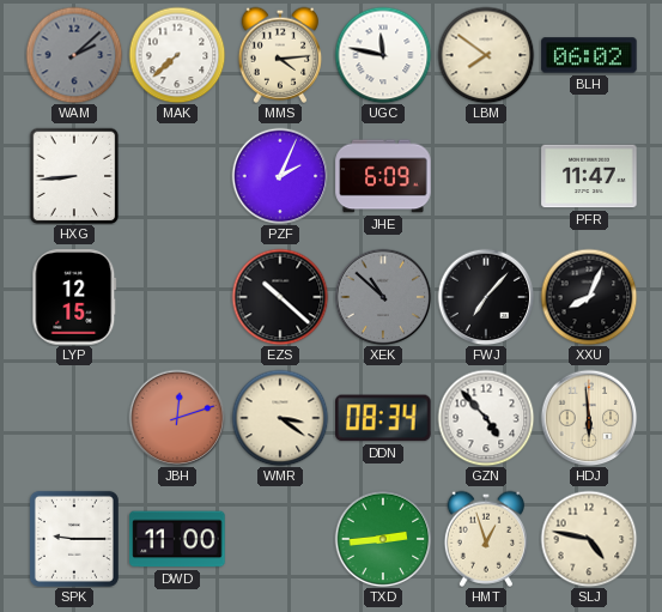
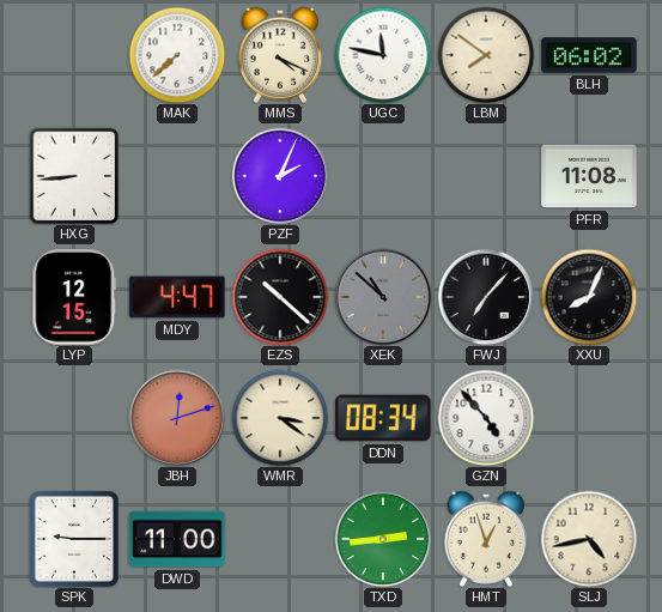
WAM: 2:08 -> none (74, 55)
MMS: 4:14 -> 4:19 (279, 55)
JHE: 6:09 -> none (383, 176)
PFR: 11:47 -> 11:08 (589, 176)
MDY: none -> 4:47 (177, 297)
HDJ: 5:59 -> none (589, 418)
SLJ: 4:47 -> 4:43 (589, 539)
